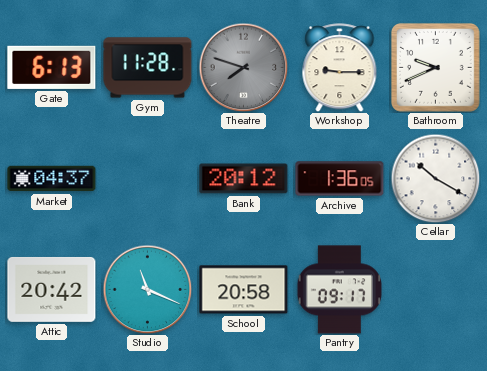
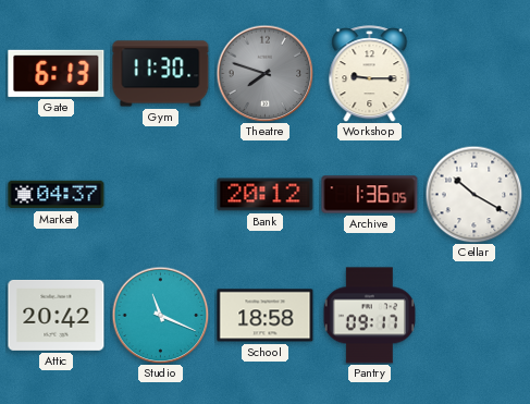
Gym: 11:28 -> 11:30 (161, 74)
Bathroom: 9:41 -> none (435, 67)
School: 20:58 -> 18:58 (266, 316)
